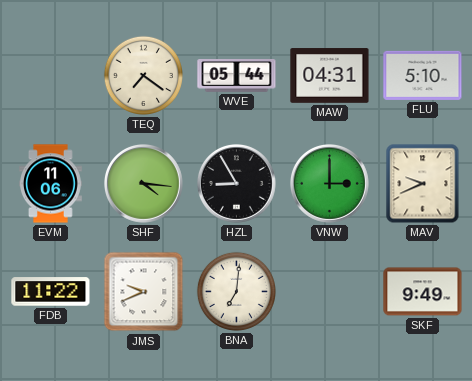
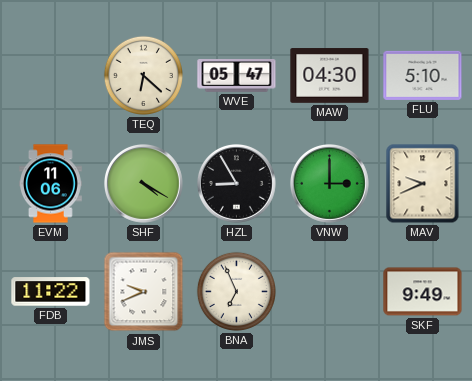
TEQ: 7:21 -> 6:22 (143, 75)
WVE: 05:44 -> 05:47 (237, 76)
MAW: 04:31 -> 04:30 (330, 76)
SHF: 4:16 -> 4:20 (144, 184)
BNA: 7:01 -> 6:56 (236, 291)
